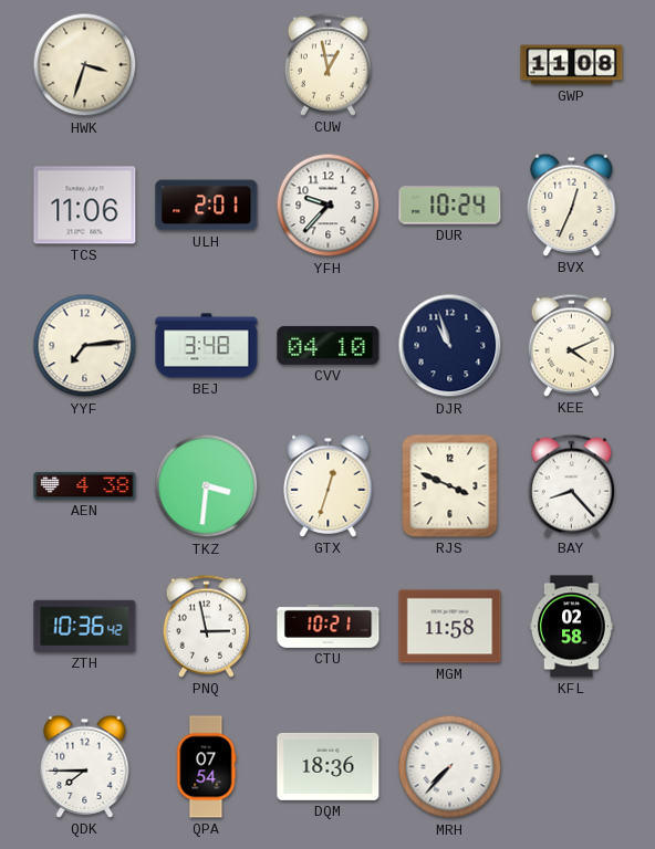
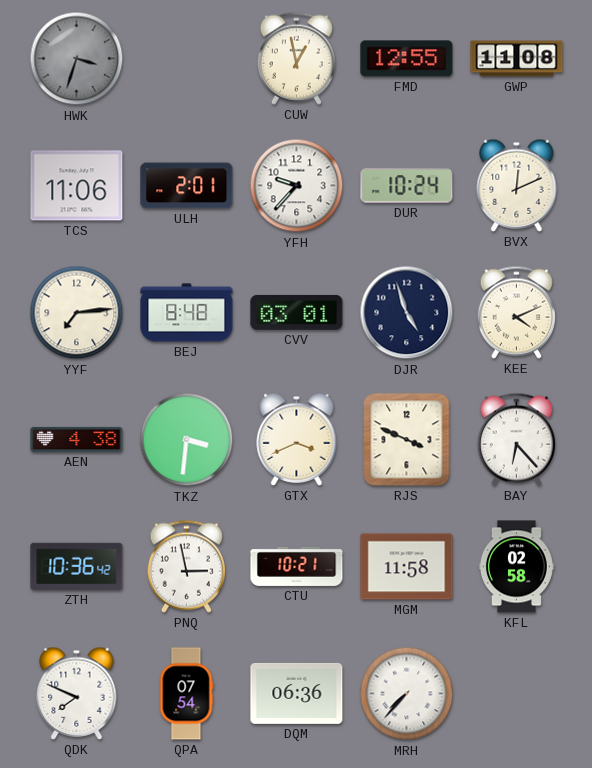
HWK dial: cream -> grey (77, 59)
FMD: none -> 12:55 (407, 59)
BVX: 12:34 -> 12:11 (517, 185)
BEJ: 3:48 -> 8:48 (187, 313)
CVV: 04:10 -> 03:01 (297, 312)
DJR: 10:57 -> 4:57 (407, 313)
GTX: 12:33 -> 3:41 (297, 439)
BAY: 8:23 -> 6:23 (516, 439)
QDK: 7:45 -> 7:49 (77, 693)
DQM: 18:36 -> 06:36 (297, 693)
